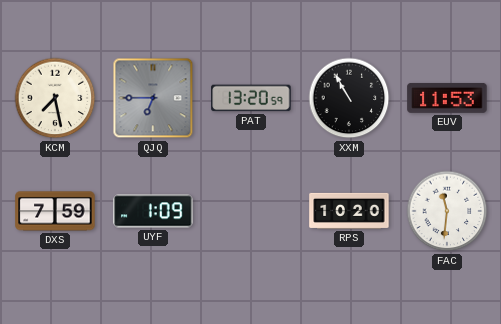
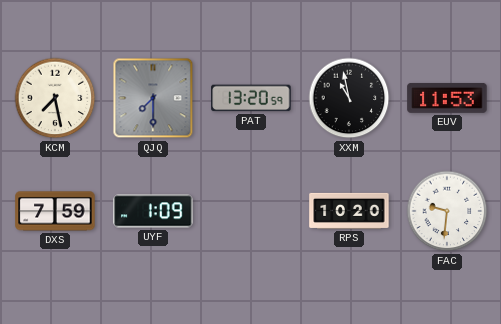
QJQ: 6:45 -> 7:30 (153, 98)
XXM: 10:55 -> 10:58 (349, 98)
FAC: 11:31 -> 9:31 (447, 211)
